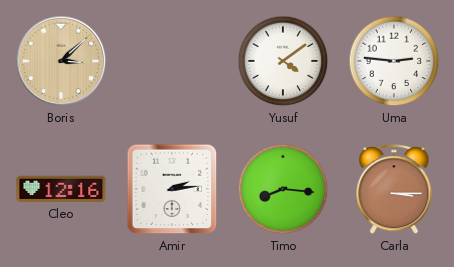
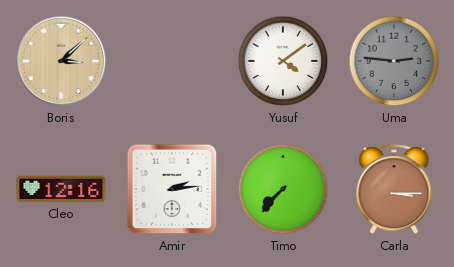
Uma dial: white -> grey (394, 61)
Timo: 8:16 -> 7:37 (283, 189)
